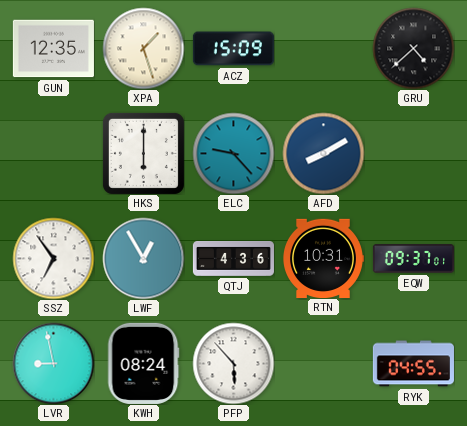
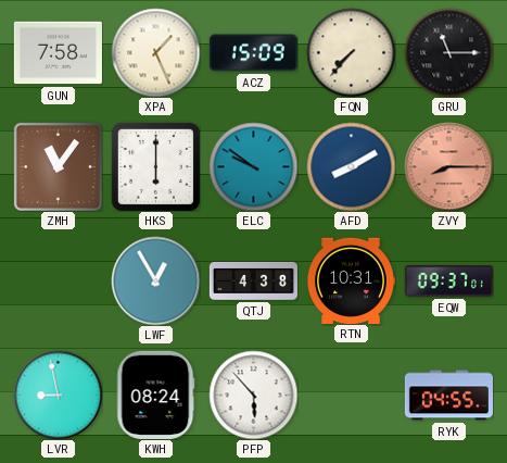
GUN: 12:35 -> 7:58 (58, 53)
XPA: 1:27 -> 1:26 (155, 52)
FQN: none -> 7:37 (351, 52)
GRU: 4:38 -> 11:15 (448, 52)
ZMH: none -> 11:06 (58, 166)
ELC: 9:23 -> 9:51 (253, 166)
ZVY: none -> 8:15 (448, 166)
SSZ: 6:54 -> none (53, 258)
QTJ: 4:36 -> 4:38 (253, 280)
